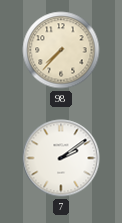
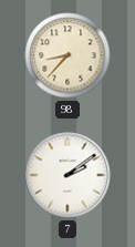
98: 7:37 -> 8:37 (67, 55)
